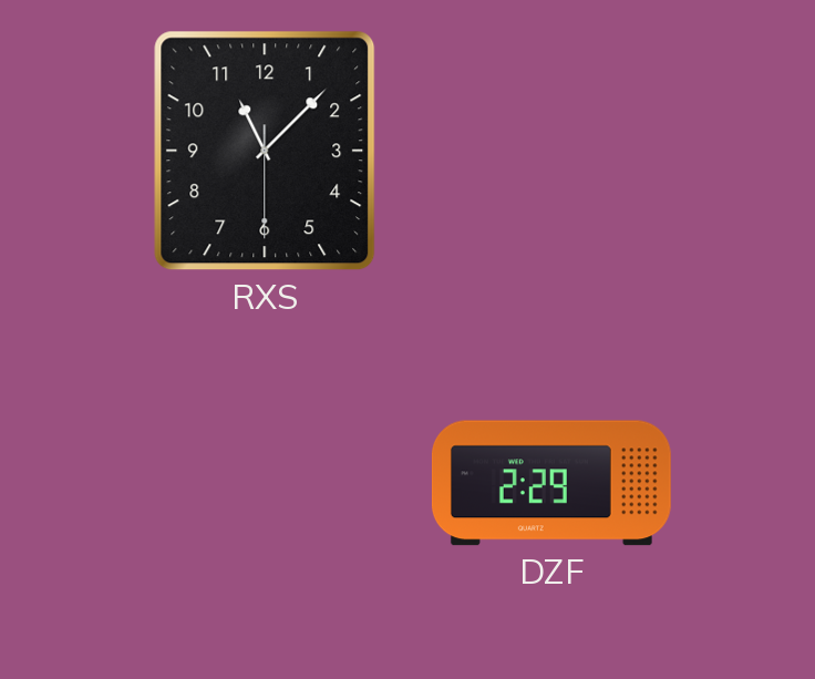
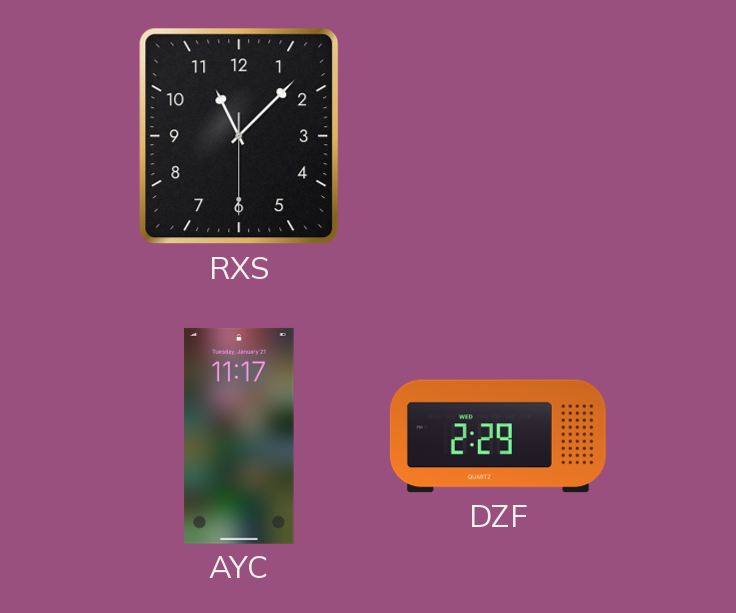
AYC: none -> 11:17 (239, 436)
